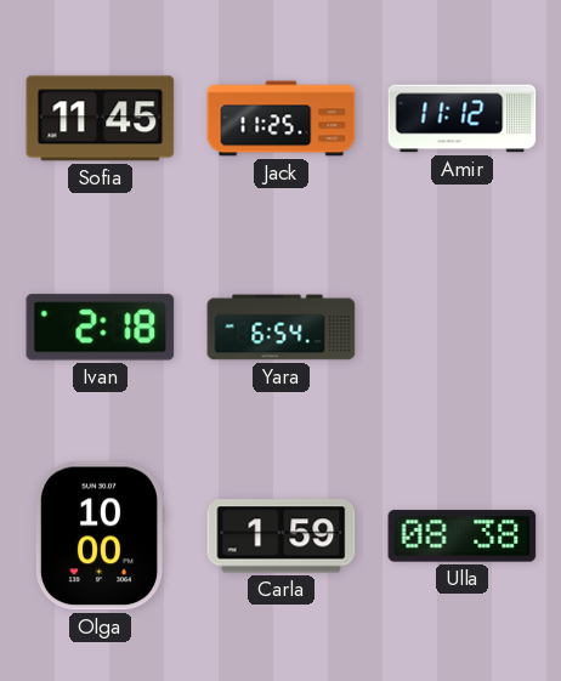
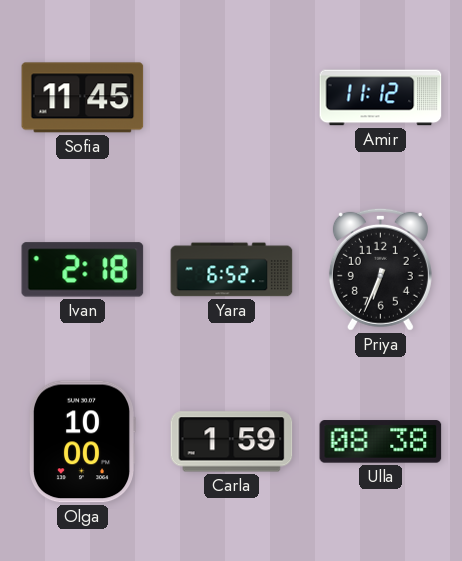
Jack: 11:25 -> none (282, 119)
Yara: 6:54 -> 6:52 (232, 270)
Priya: none -> 6:34 (380, 269)
